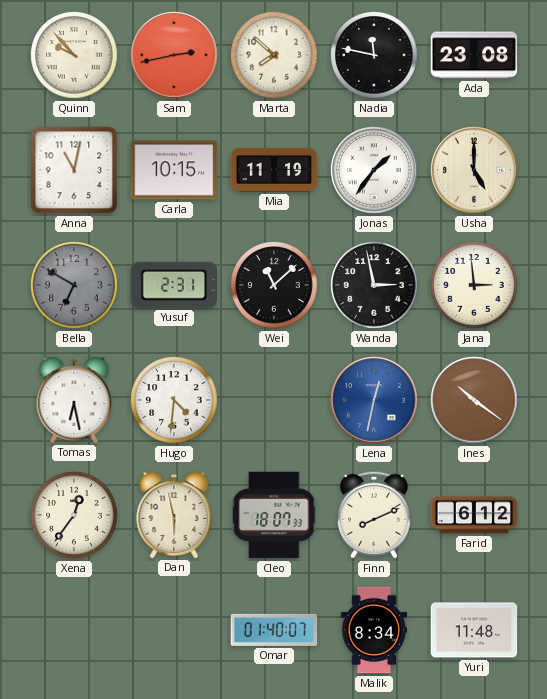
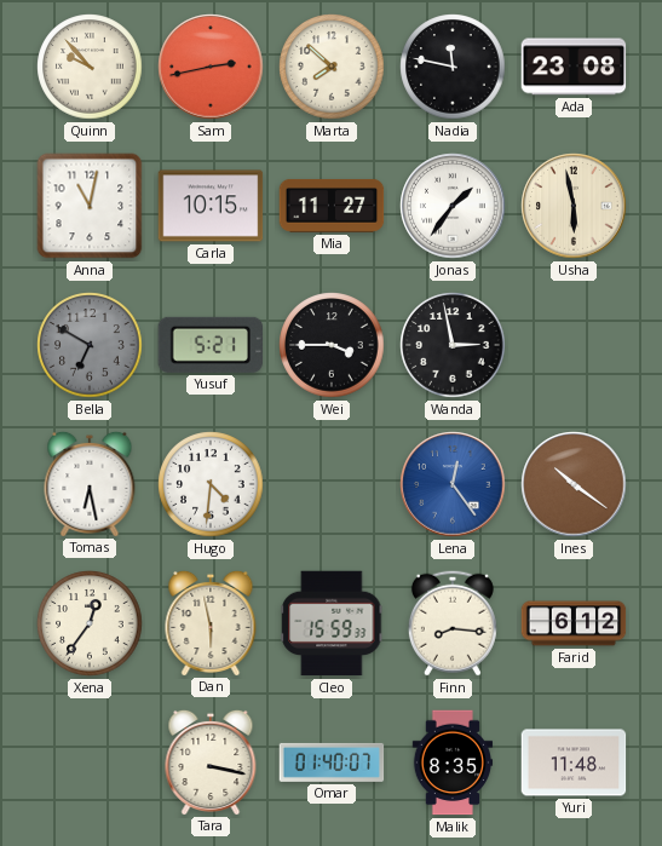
Mia: 11:19 -> 11:27 (332, 206)
Usha: 5:00 -> 5:58 (574, 206)
Yusuf: 2:31 -> 5:21 (211, 345)
Wei: 11:08 -> 3:45 (332, 345)
Jana: 2:59 -> none (474, 285)
Lena: 12:32 -> 12:24 (453, 484)
Cleo: 18:07 -> 15:59 (332, 623)
Finn: 8:11 -> 8:16 (453, 623)
Tara: none -> 3:17 (211, 761)
Malik: 8:34 -> 8:35 (453, 762)
